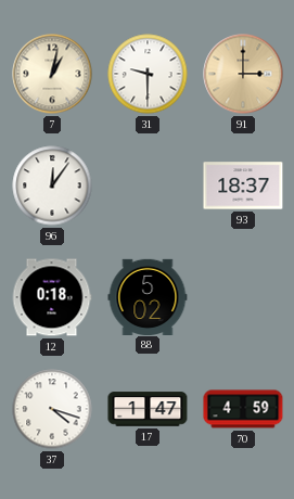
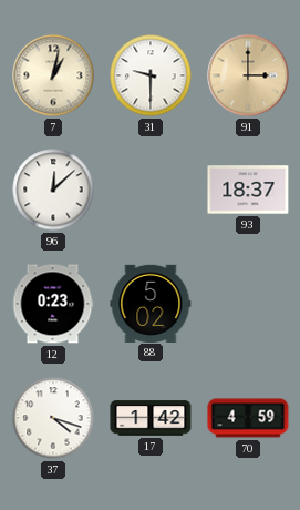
96: 12:06 -> 12:08 (53, 190)
12: 0:18 -> 0:23 (53, 304)
17: 1:47 -> 1:42 (151, 418)
